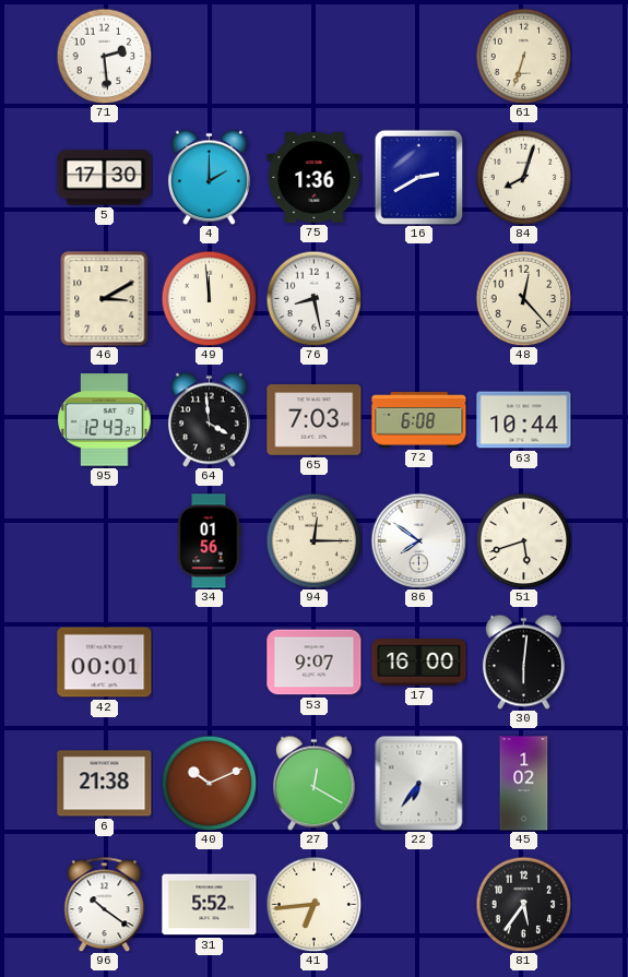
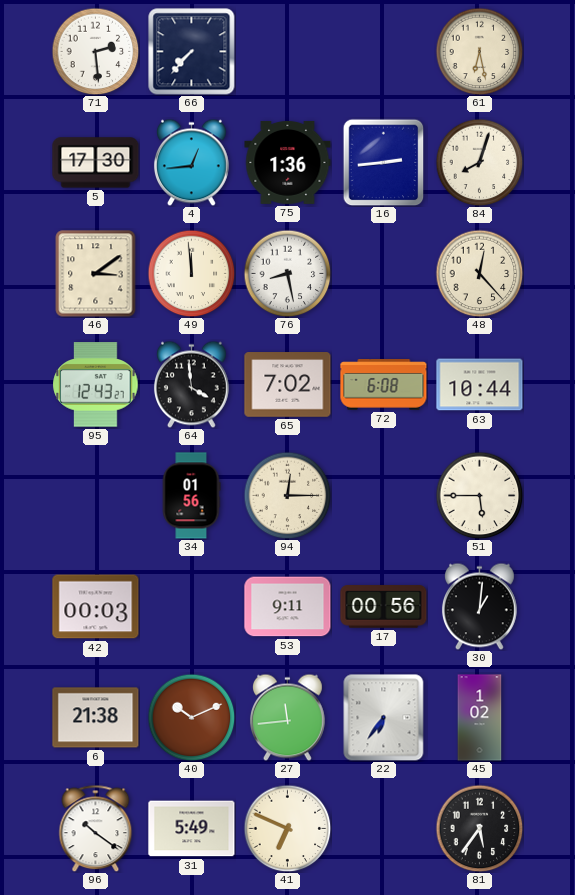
66: none -> 7:37 (192, 52)
61: 6:33 -> 6:28 (479, 51)
4: 2:00 -> 12:44 (191, 162)
16: 2:40 -> 2:44 (384, 162)
46: 3:10 -> 3:09 (96, 274)
65: 7:03 -> 7:02 (288, 385)
86: 7:51 -> none (418, 540)
51: 5:42 -> 5:45 (479, 495)
42: 00:01 -> 00:03 (96, 607)
53: 9:07 -> 9:11 (288, 607)
17: 16:00 -> 00:56 (384, 607)
30: 6:01 -> 1:01 (479, 606)
27: 12:20 -> 11:44 (287, 717)
31: 5:52 -> 5:49 (192, 829)
41: 6:44 -> 6:49 (287, 828)
